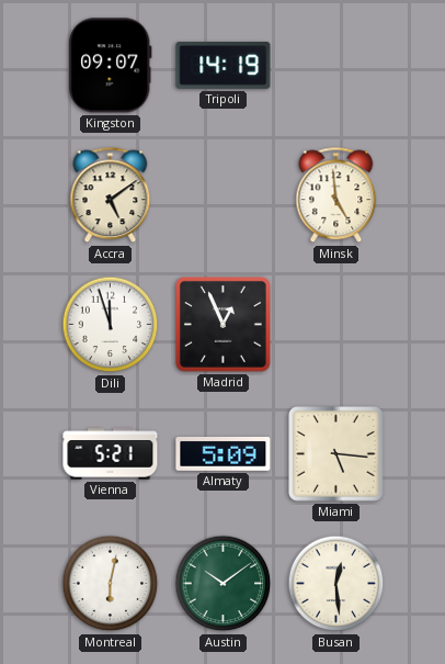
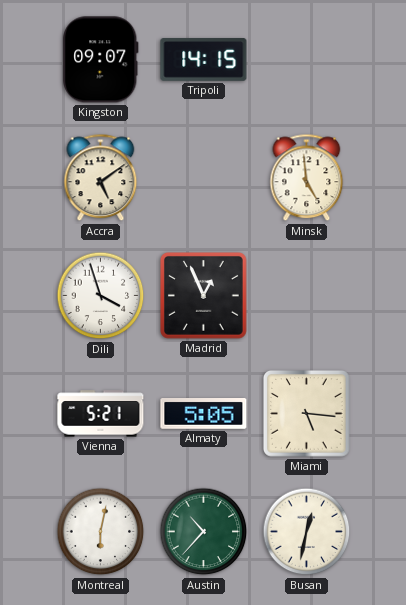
Tripoli: 14:19 -> 14:15 (204, 60)
Dili: 11:57 -> 3:57 (101, 296)
Almaty: 5:09 -> 5:05 (204, 414)
Austin: 10:09 -> 10:37 (204, 532)
Busan: 12:29 -> 12:32 (307, 532)
